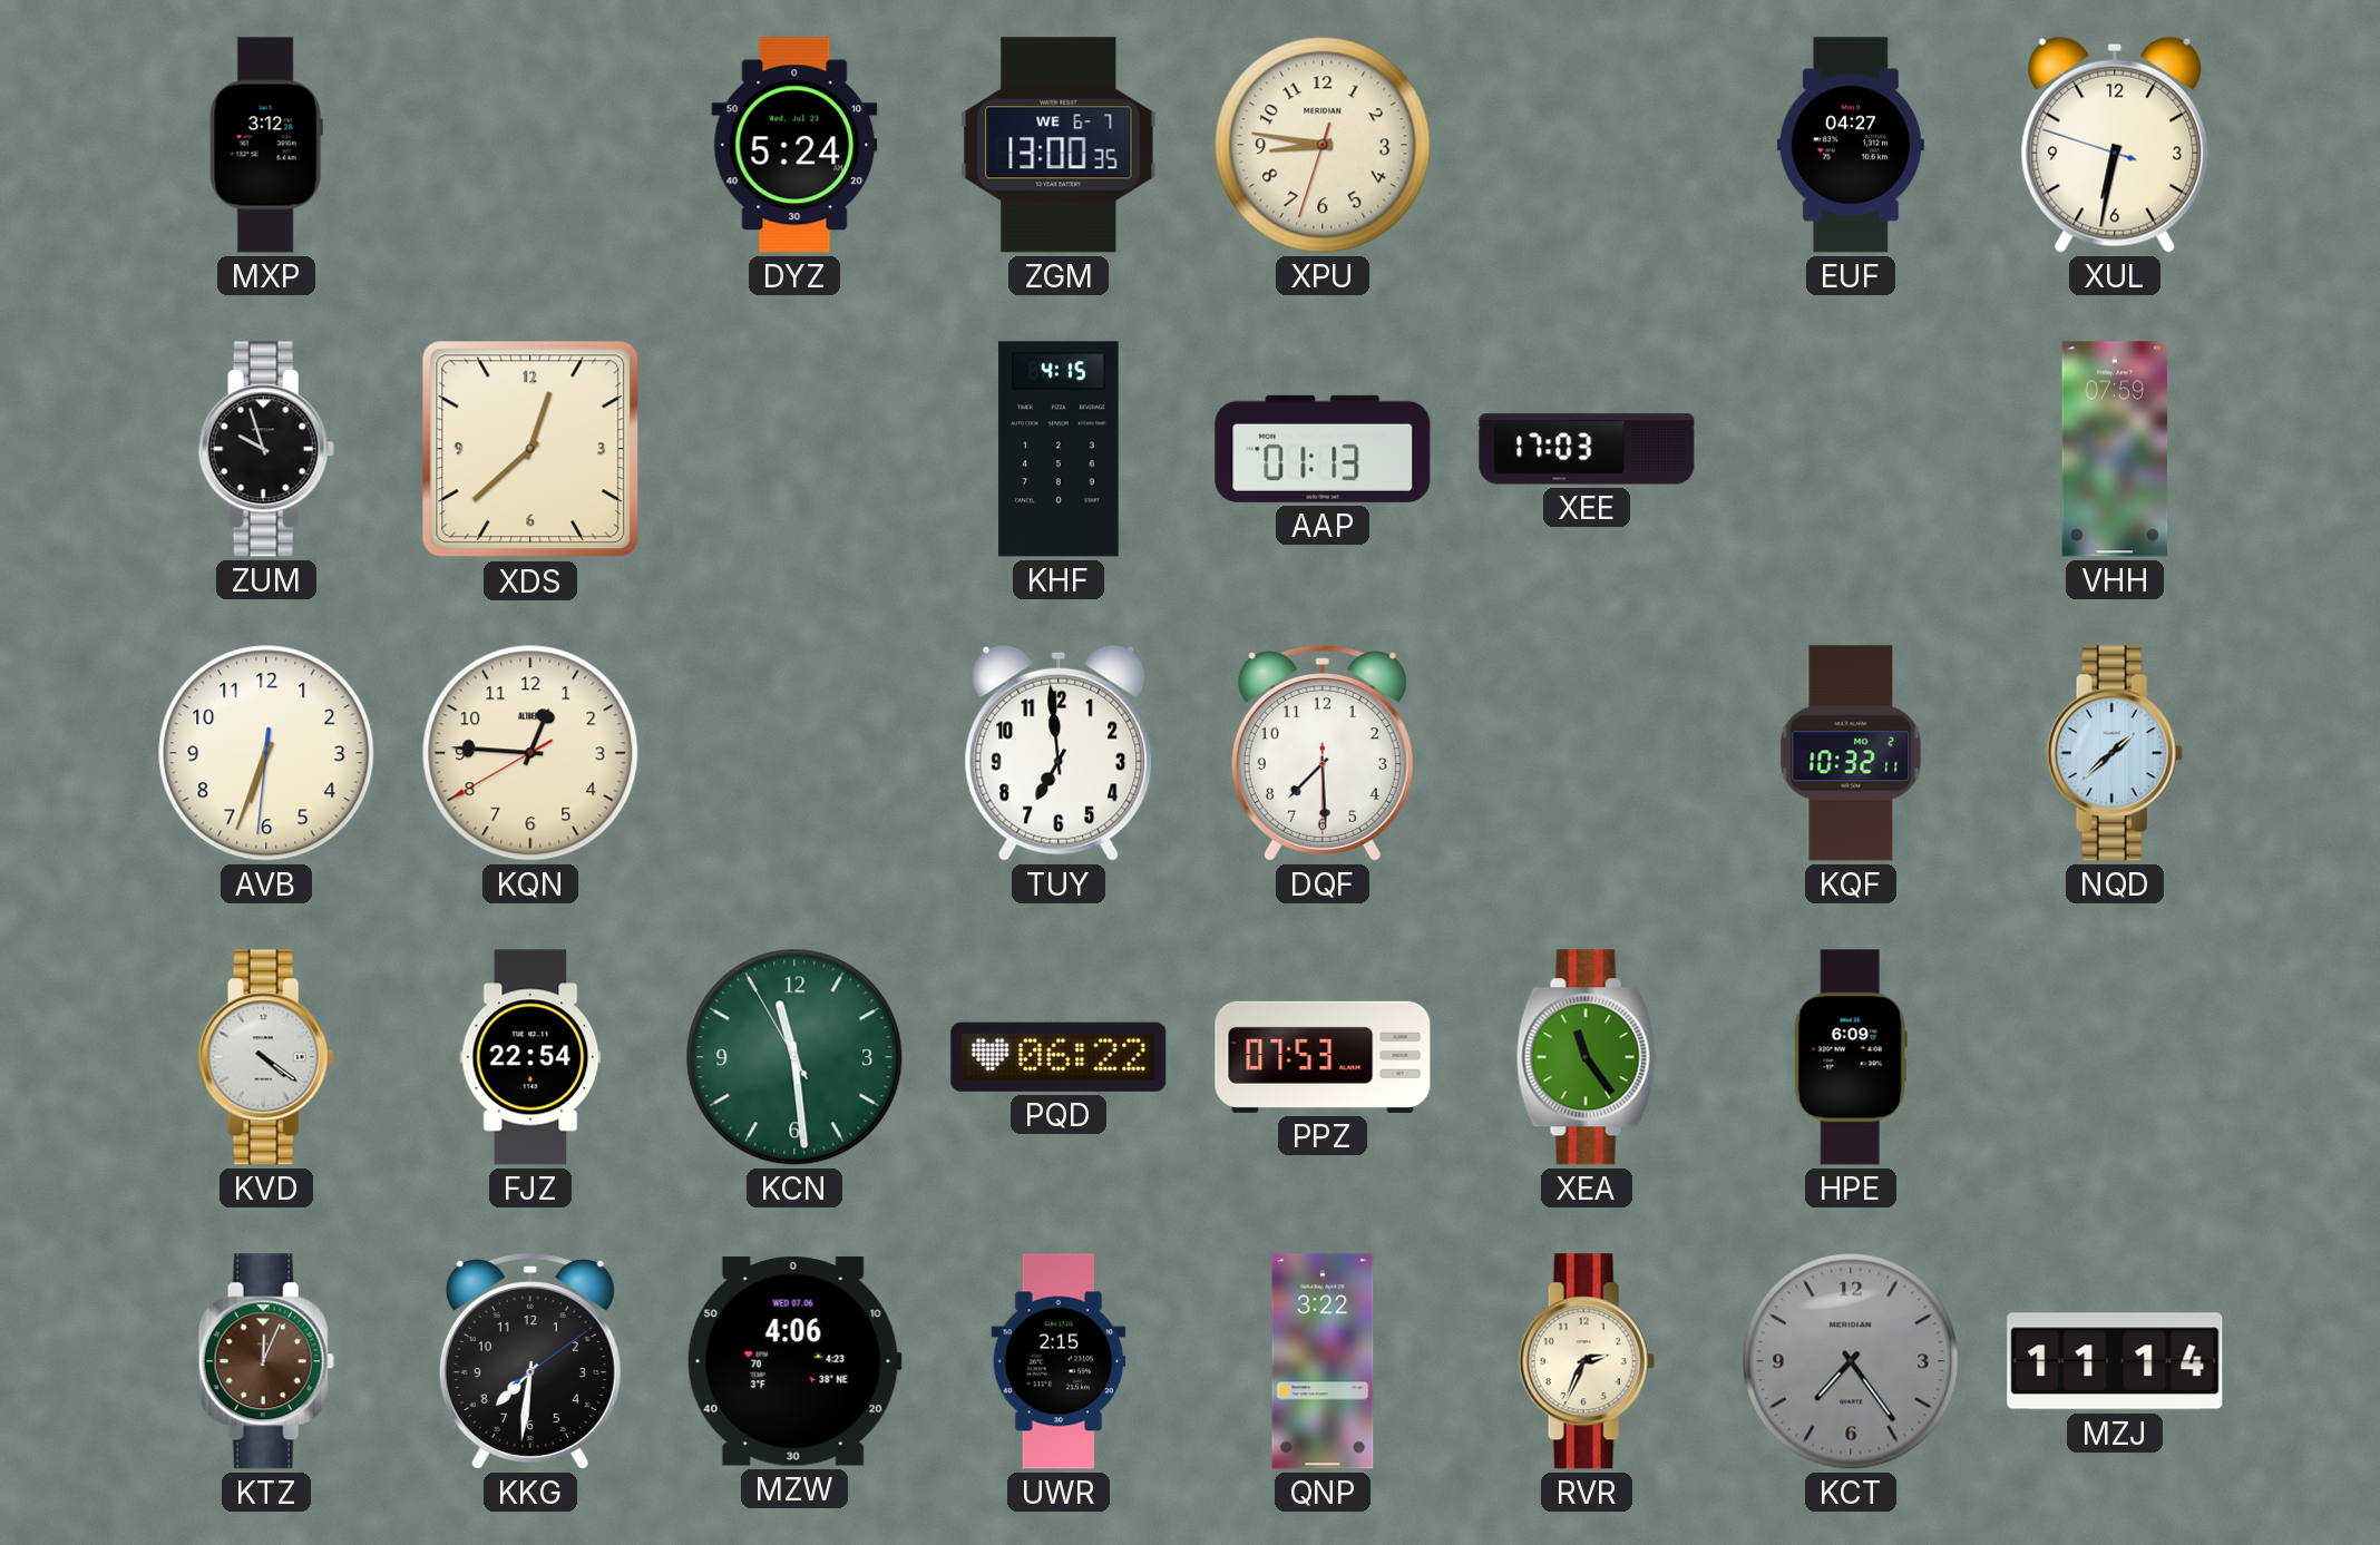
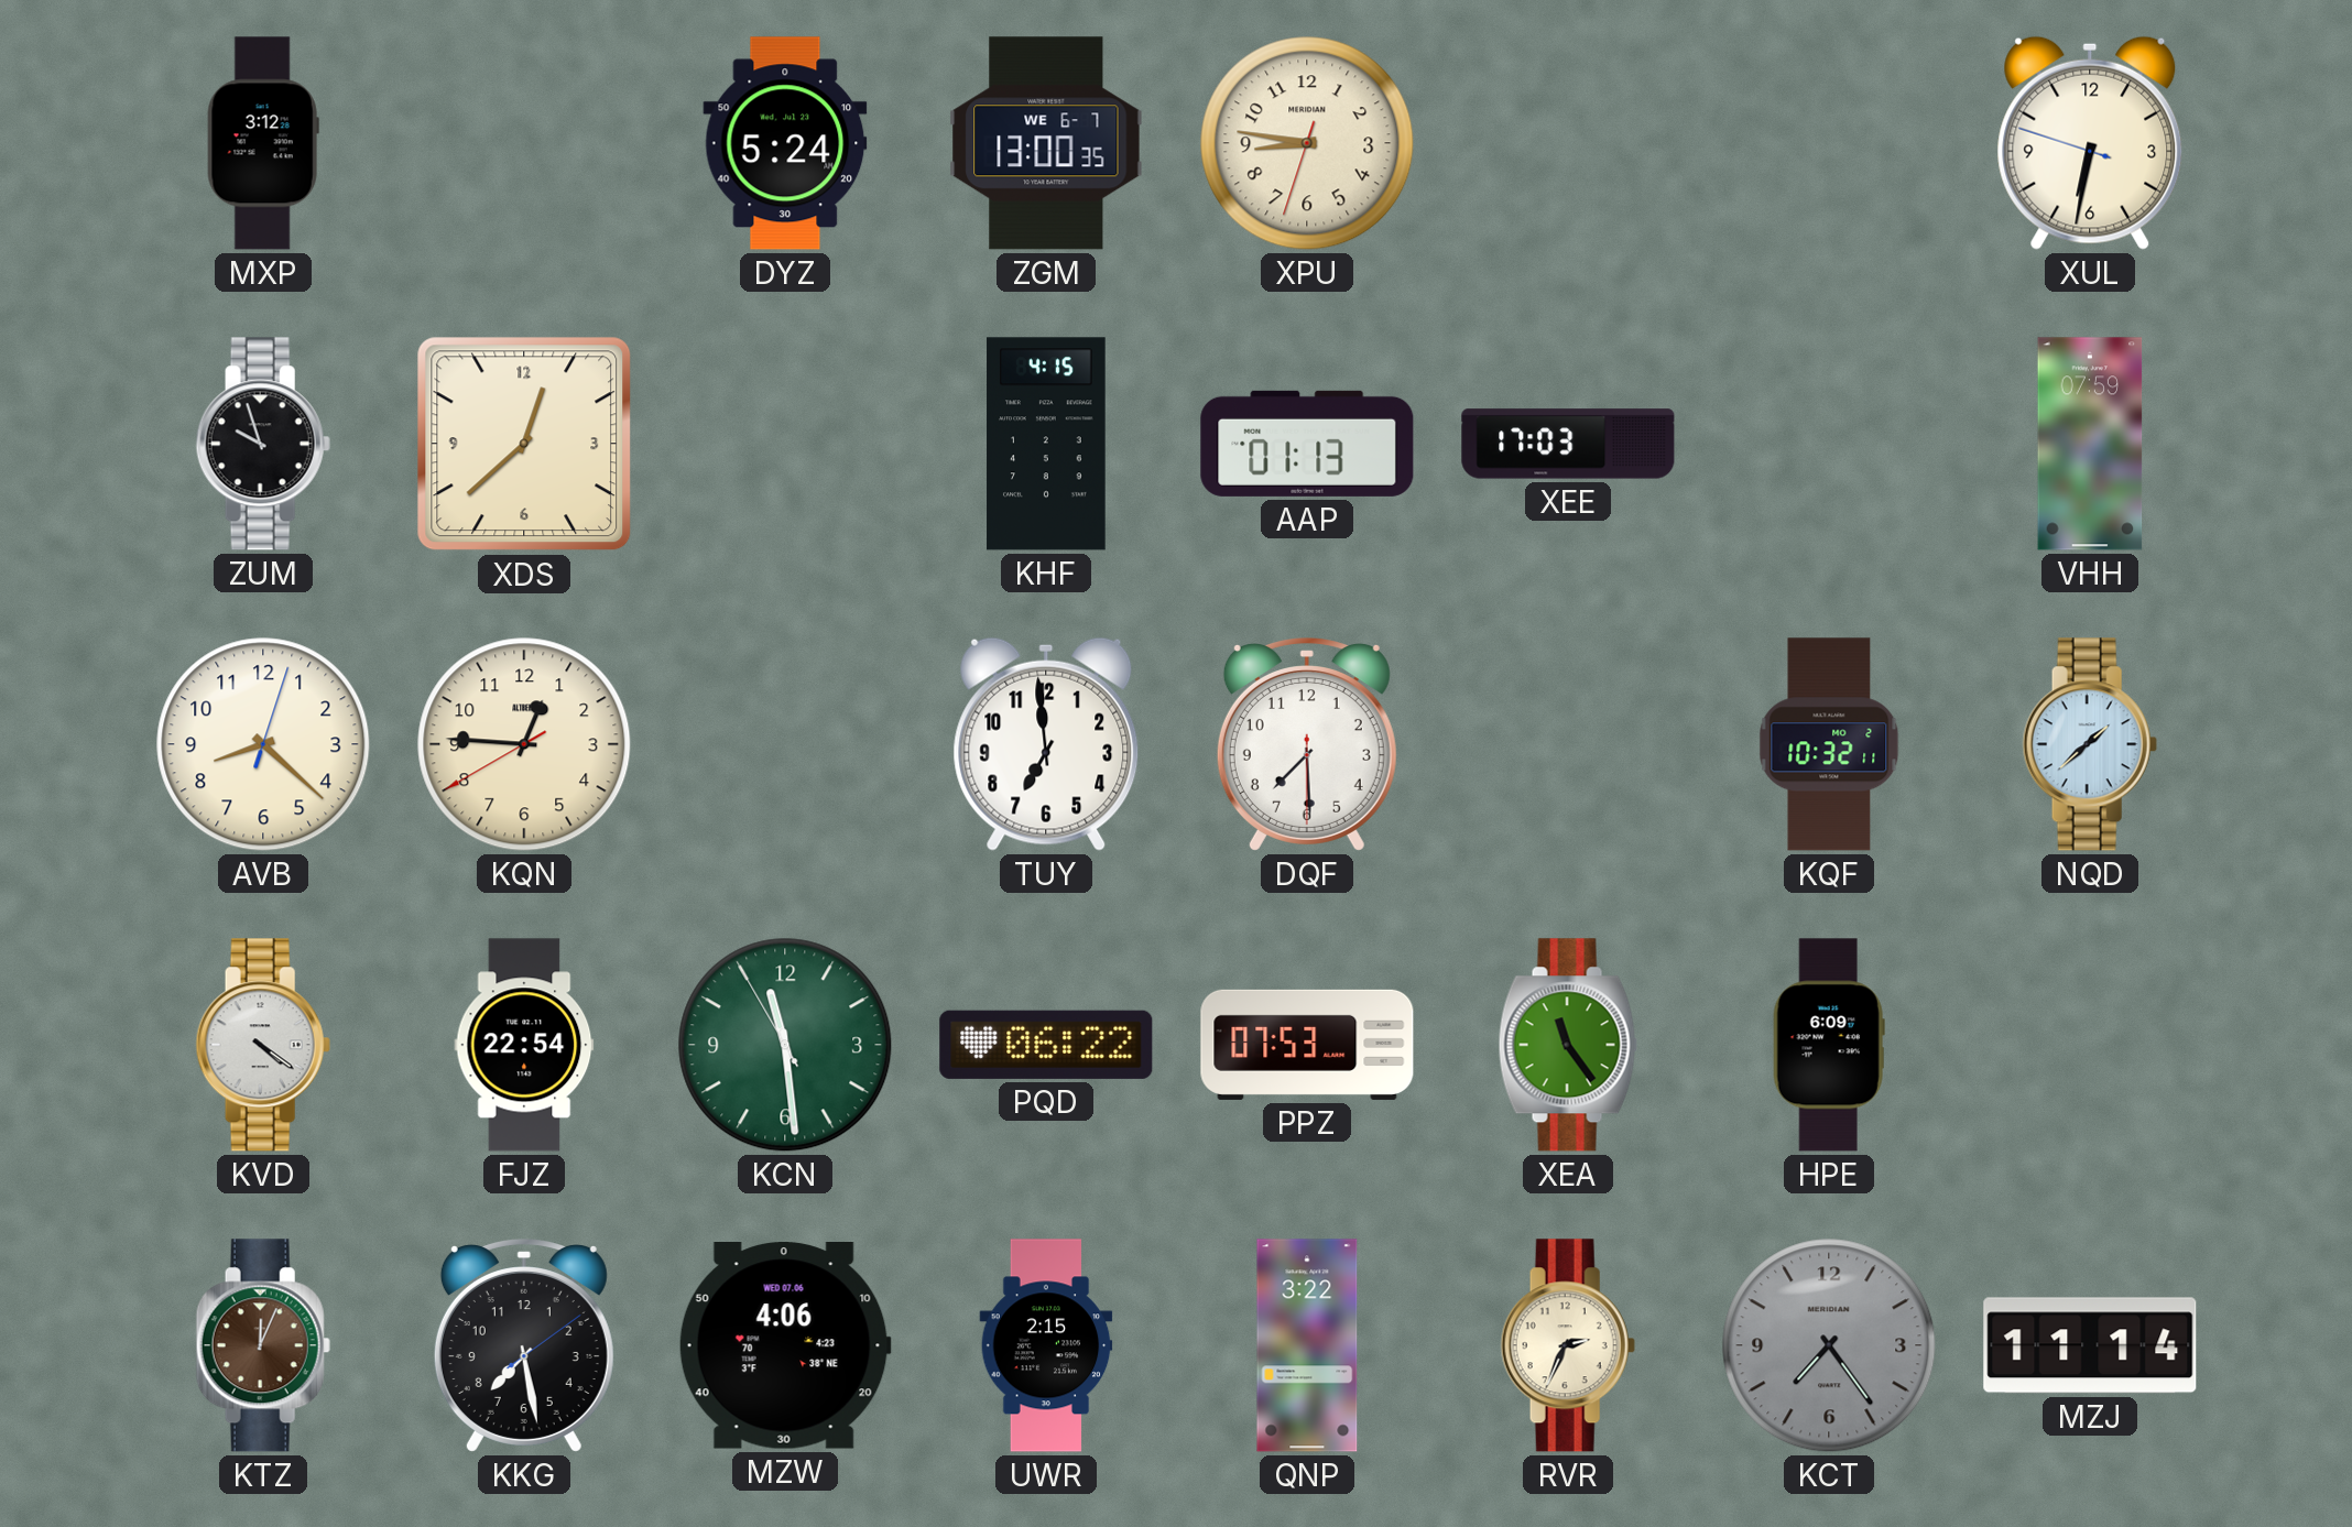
EUF: 04:27 -> none (1851, 145)
AVB: 6:33 -> 8:22 (263, 744)
KKG: 7:31 -> 7:28 (524, 1346)
